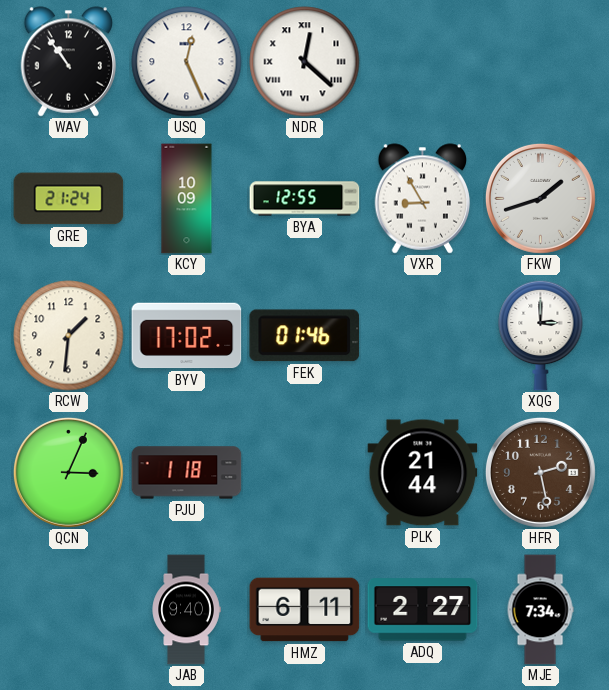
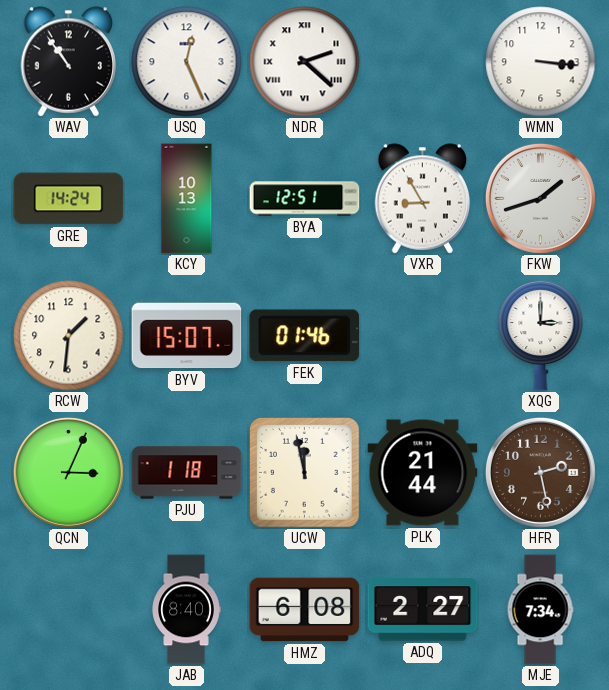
NDR: 12:22 -> 2:22 (305, 62)
WMN: none -> 3:16 (541, 62)
GRE: 21:24 -> 14:24 (69, 199)
KCY: 10:09 -> 10:13 (187, 199)
BYA: 12:55 -> 12:51 (305, 199)
BYV: 17:02 -> 15:07 (187, 336)
UCW: none -> 11:58 (305, 473)
JAB: 9:40 -> 8:40 (186, 610)
HMZ: 6:11 -> 6:08 (305, 610)
